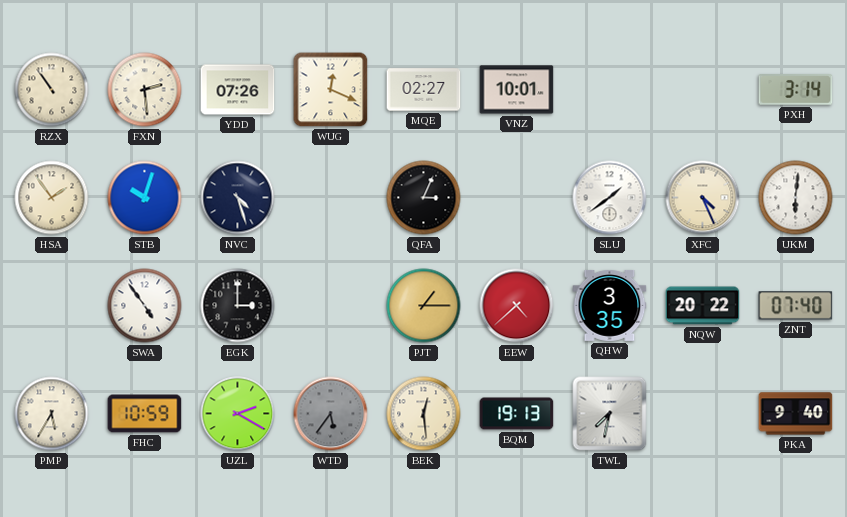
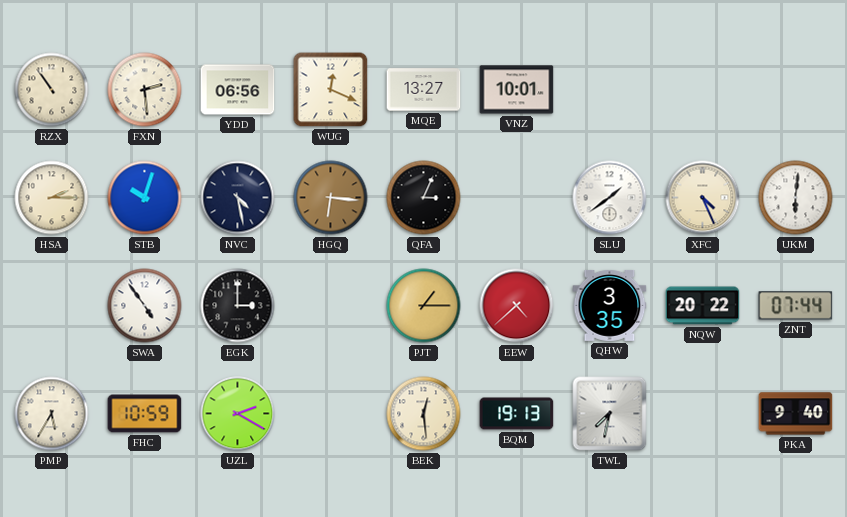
YDD: 07:26 -> 06:56 (238, 90)
MQE: 02:27 -> 13:27 (424, 90)
PXH: 3:14 -> none (796, 90)
HSA: 1:54 -> 2:15 (52, 198)
NVC: 4:27 -> 4:28 (238, 198)
HGQ: none -> 6:16 (331, 198)
ZNT: 07:40 -> 07:44 (796, 306)
WTD: 5:36 -> none (331, 414)
